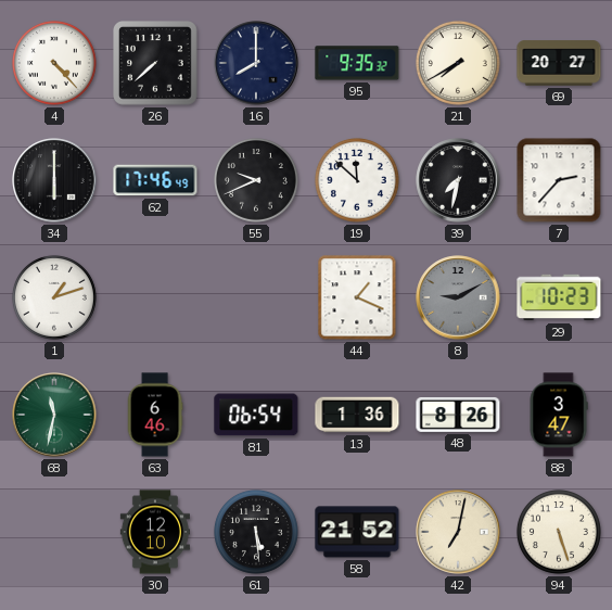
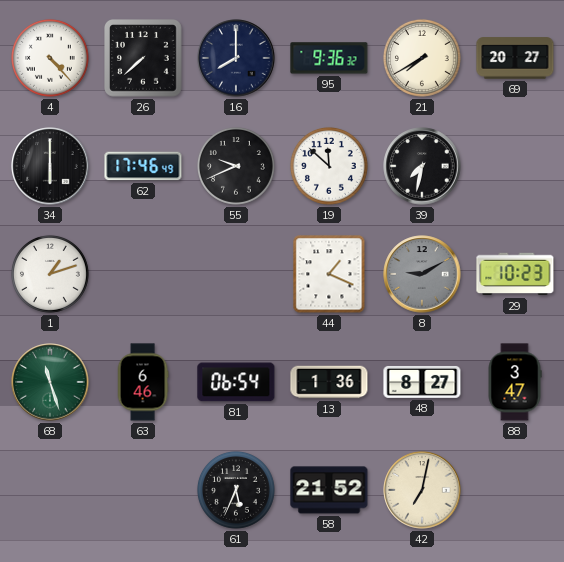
95: 9:35 -> 9:36 (329, 58)
7: 2:37 -> none (559, 180)
68: 11:32 -> 11:27 (50, 382)
48: 8:26 -> 8:27 (422, 382)
30: 12:10 -> none (155, 532)
61: 5:29 -> 5:34 (236, 490)
94: 5:27 -> none (559, 532)
